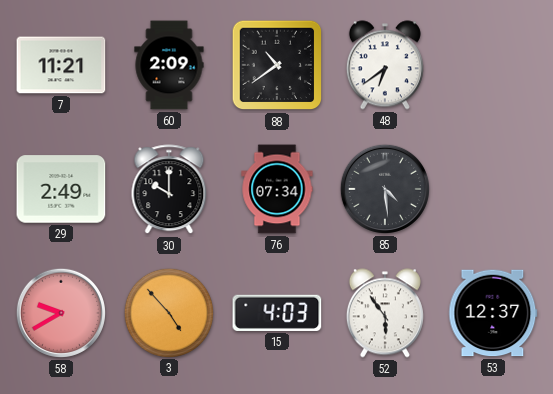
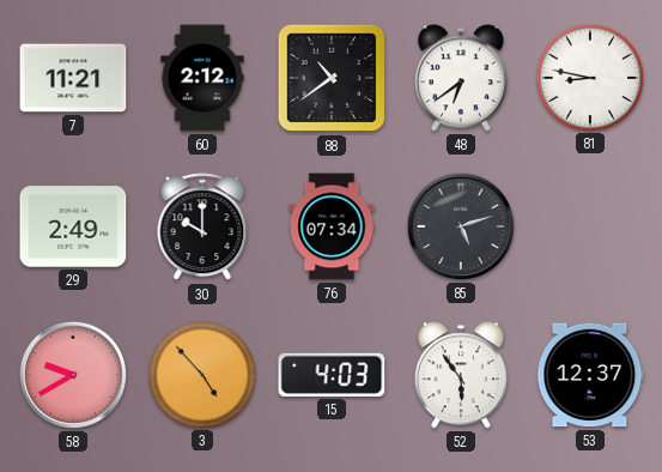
60: 2:09 -> 2:12 (202, 78)
81: none -> 8:47 (589, 77)
85: 4:29 -> 5:12 (461, 226)
